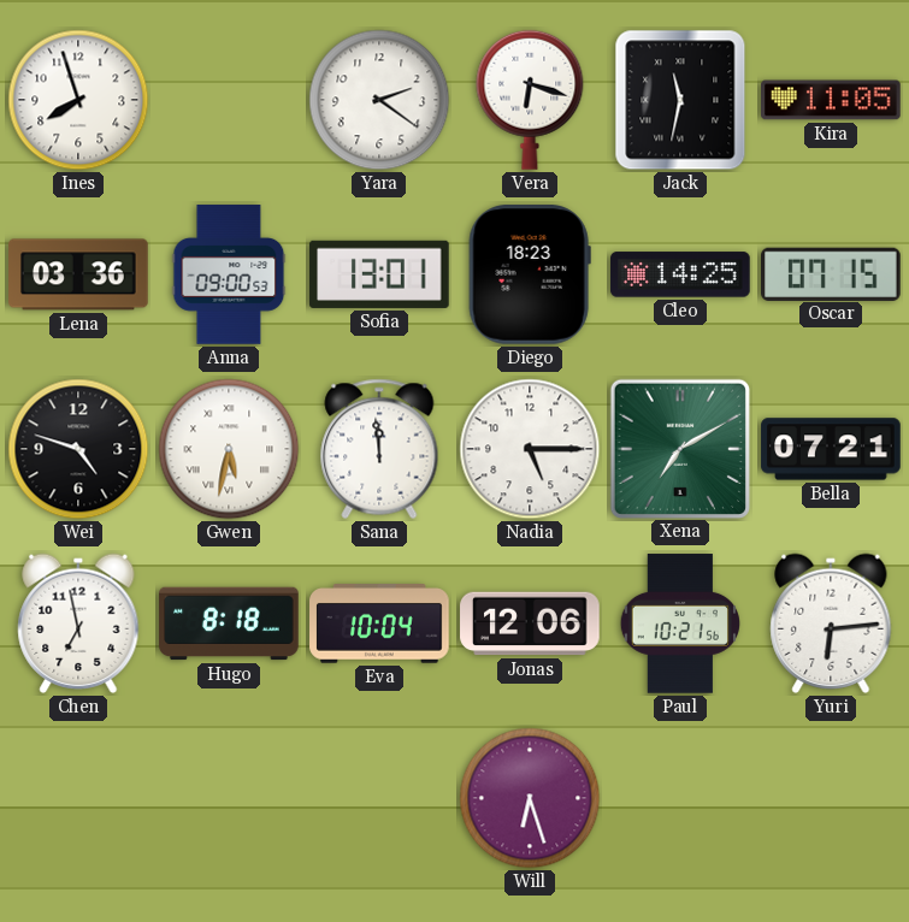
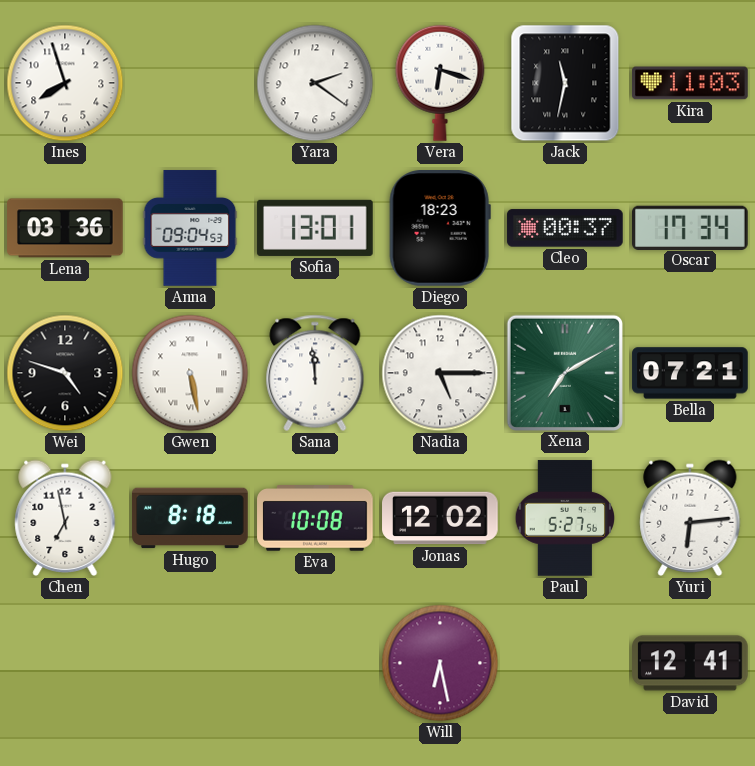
Kira: 11:05 -> 11:03 (690, 83)
Anna: 09:00 -> 09:04 (190, 228)
Cleo: 14:25 -> 00:37 (565, 228)
Oscar: 07:15 -> 17:34 (691, 227)
Gwen: 5:32 -> 5:28 (190, 373)
Eva: 10:04 -> 10:08 (315, 518)
Jonas: 12:06 -> 12:02 (440, 518)
Paul: 10:21 -> 5:27 (564, 518)
Will: 6:27 -> 6:28 (440, 663)
David: none -> 12:41 (690, 663)
